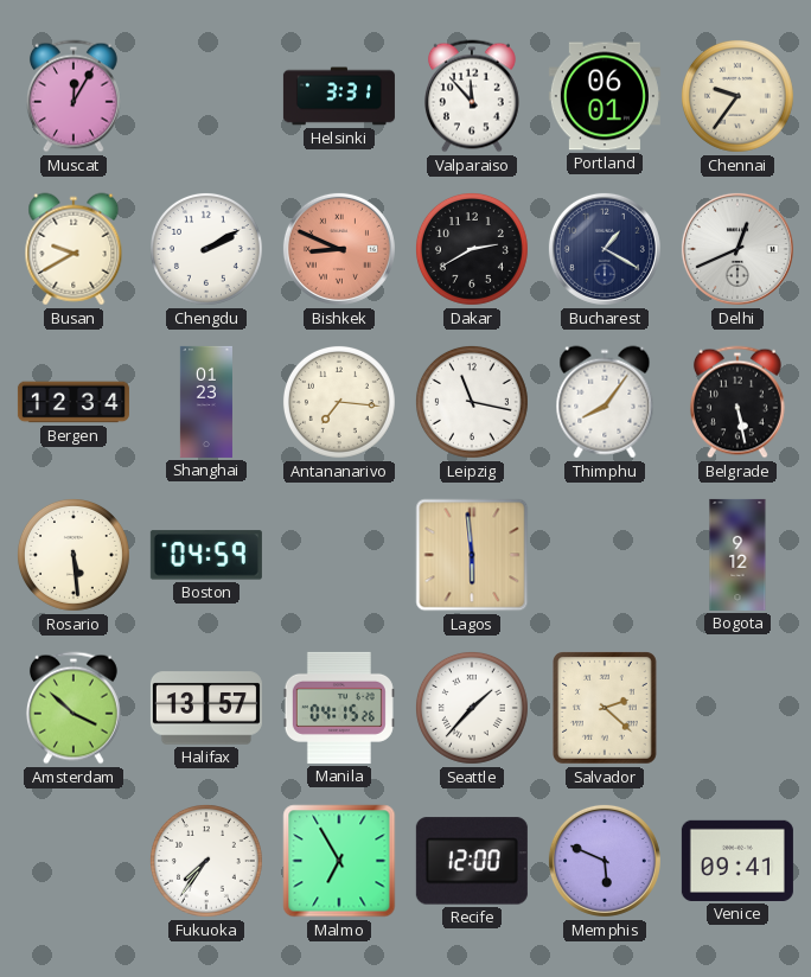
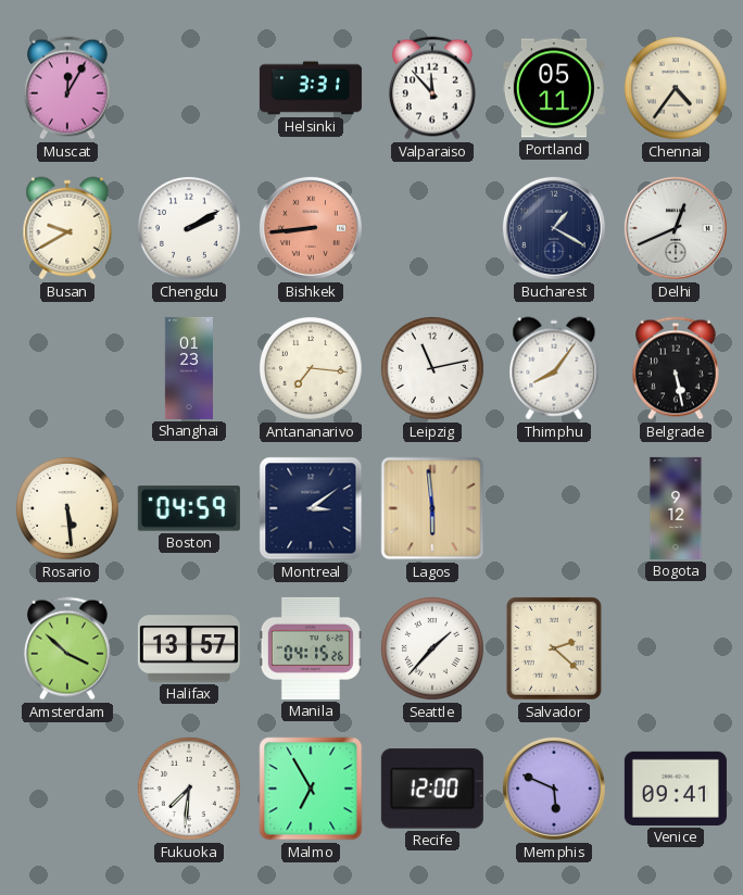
Portland: 06:01 -> 05:11 (554, 88)
Chennai: 9:36 -> 4:36 (676, 88)
Bishkek: 8:49 -> 8:44 (311, 228)
Dakar: 2:40 -> none (472, 249)
Bergen: 12:34 -> none (74, 402)
Leipzig: 11:17 -> 11:13 (432, 368)
Montreal: none -> 3:09 (311, 508)
Fukuoka: 7:36 -> 7:31 (189, 789)
